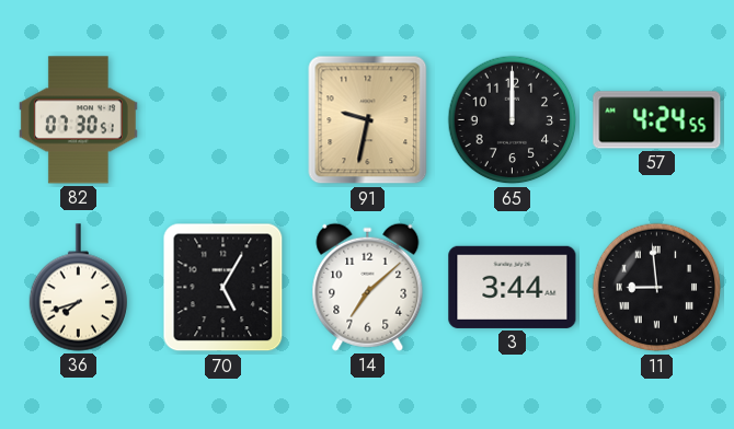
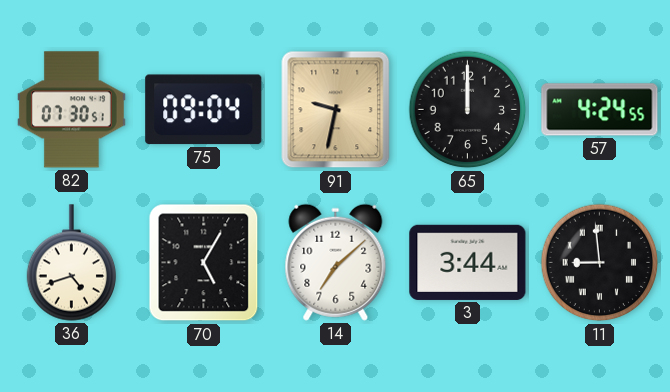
75: none -> 09:04 (204, 110)
36: 7:42 -> 4:42 (72, 263)
